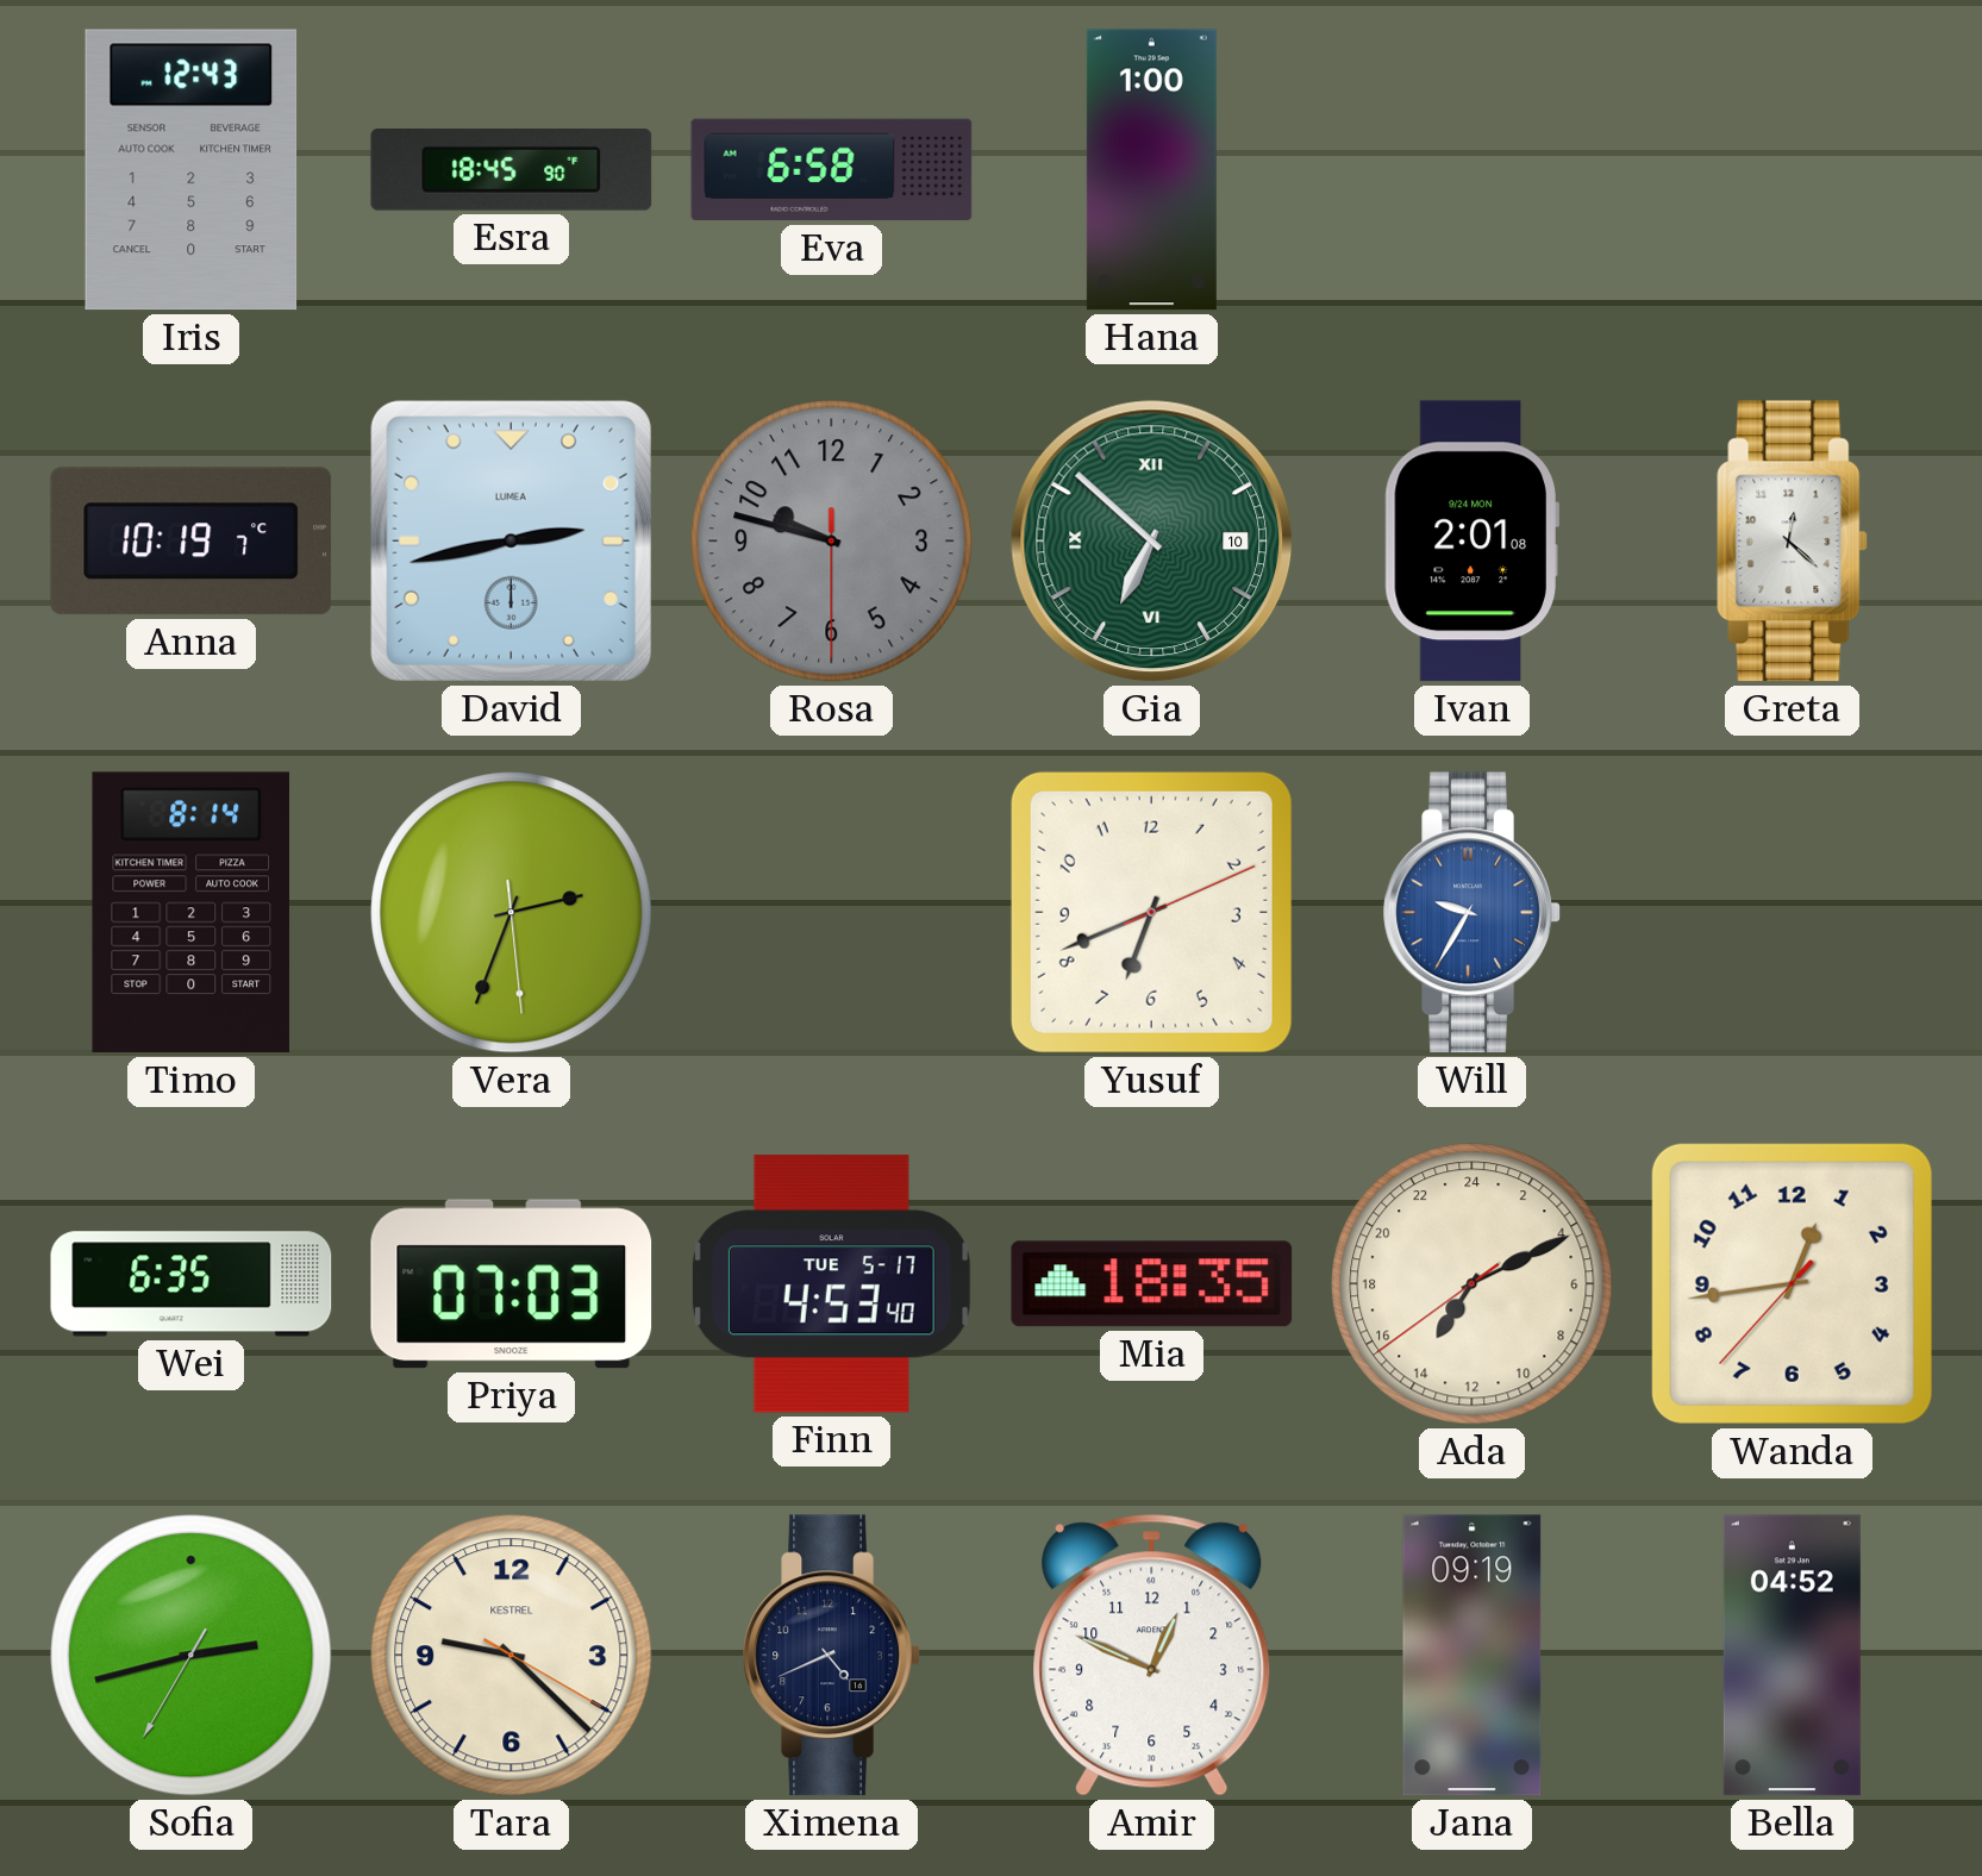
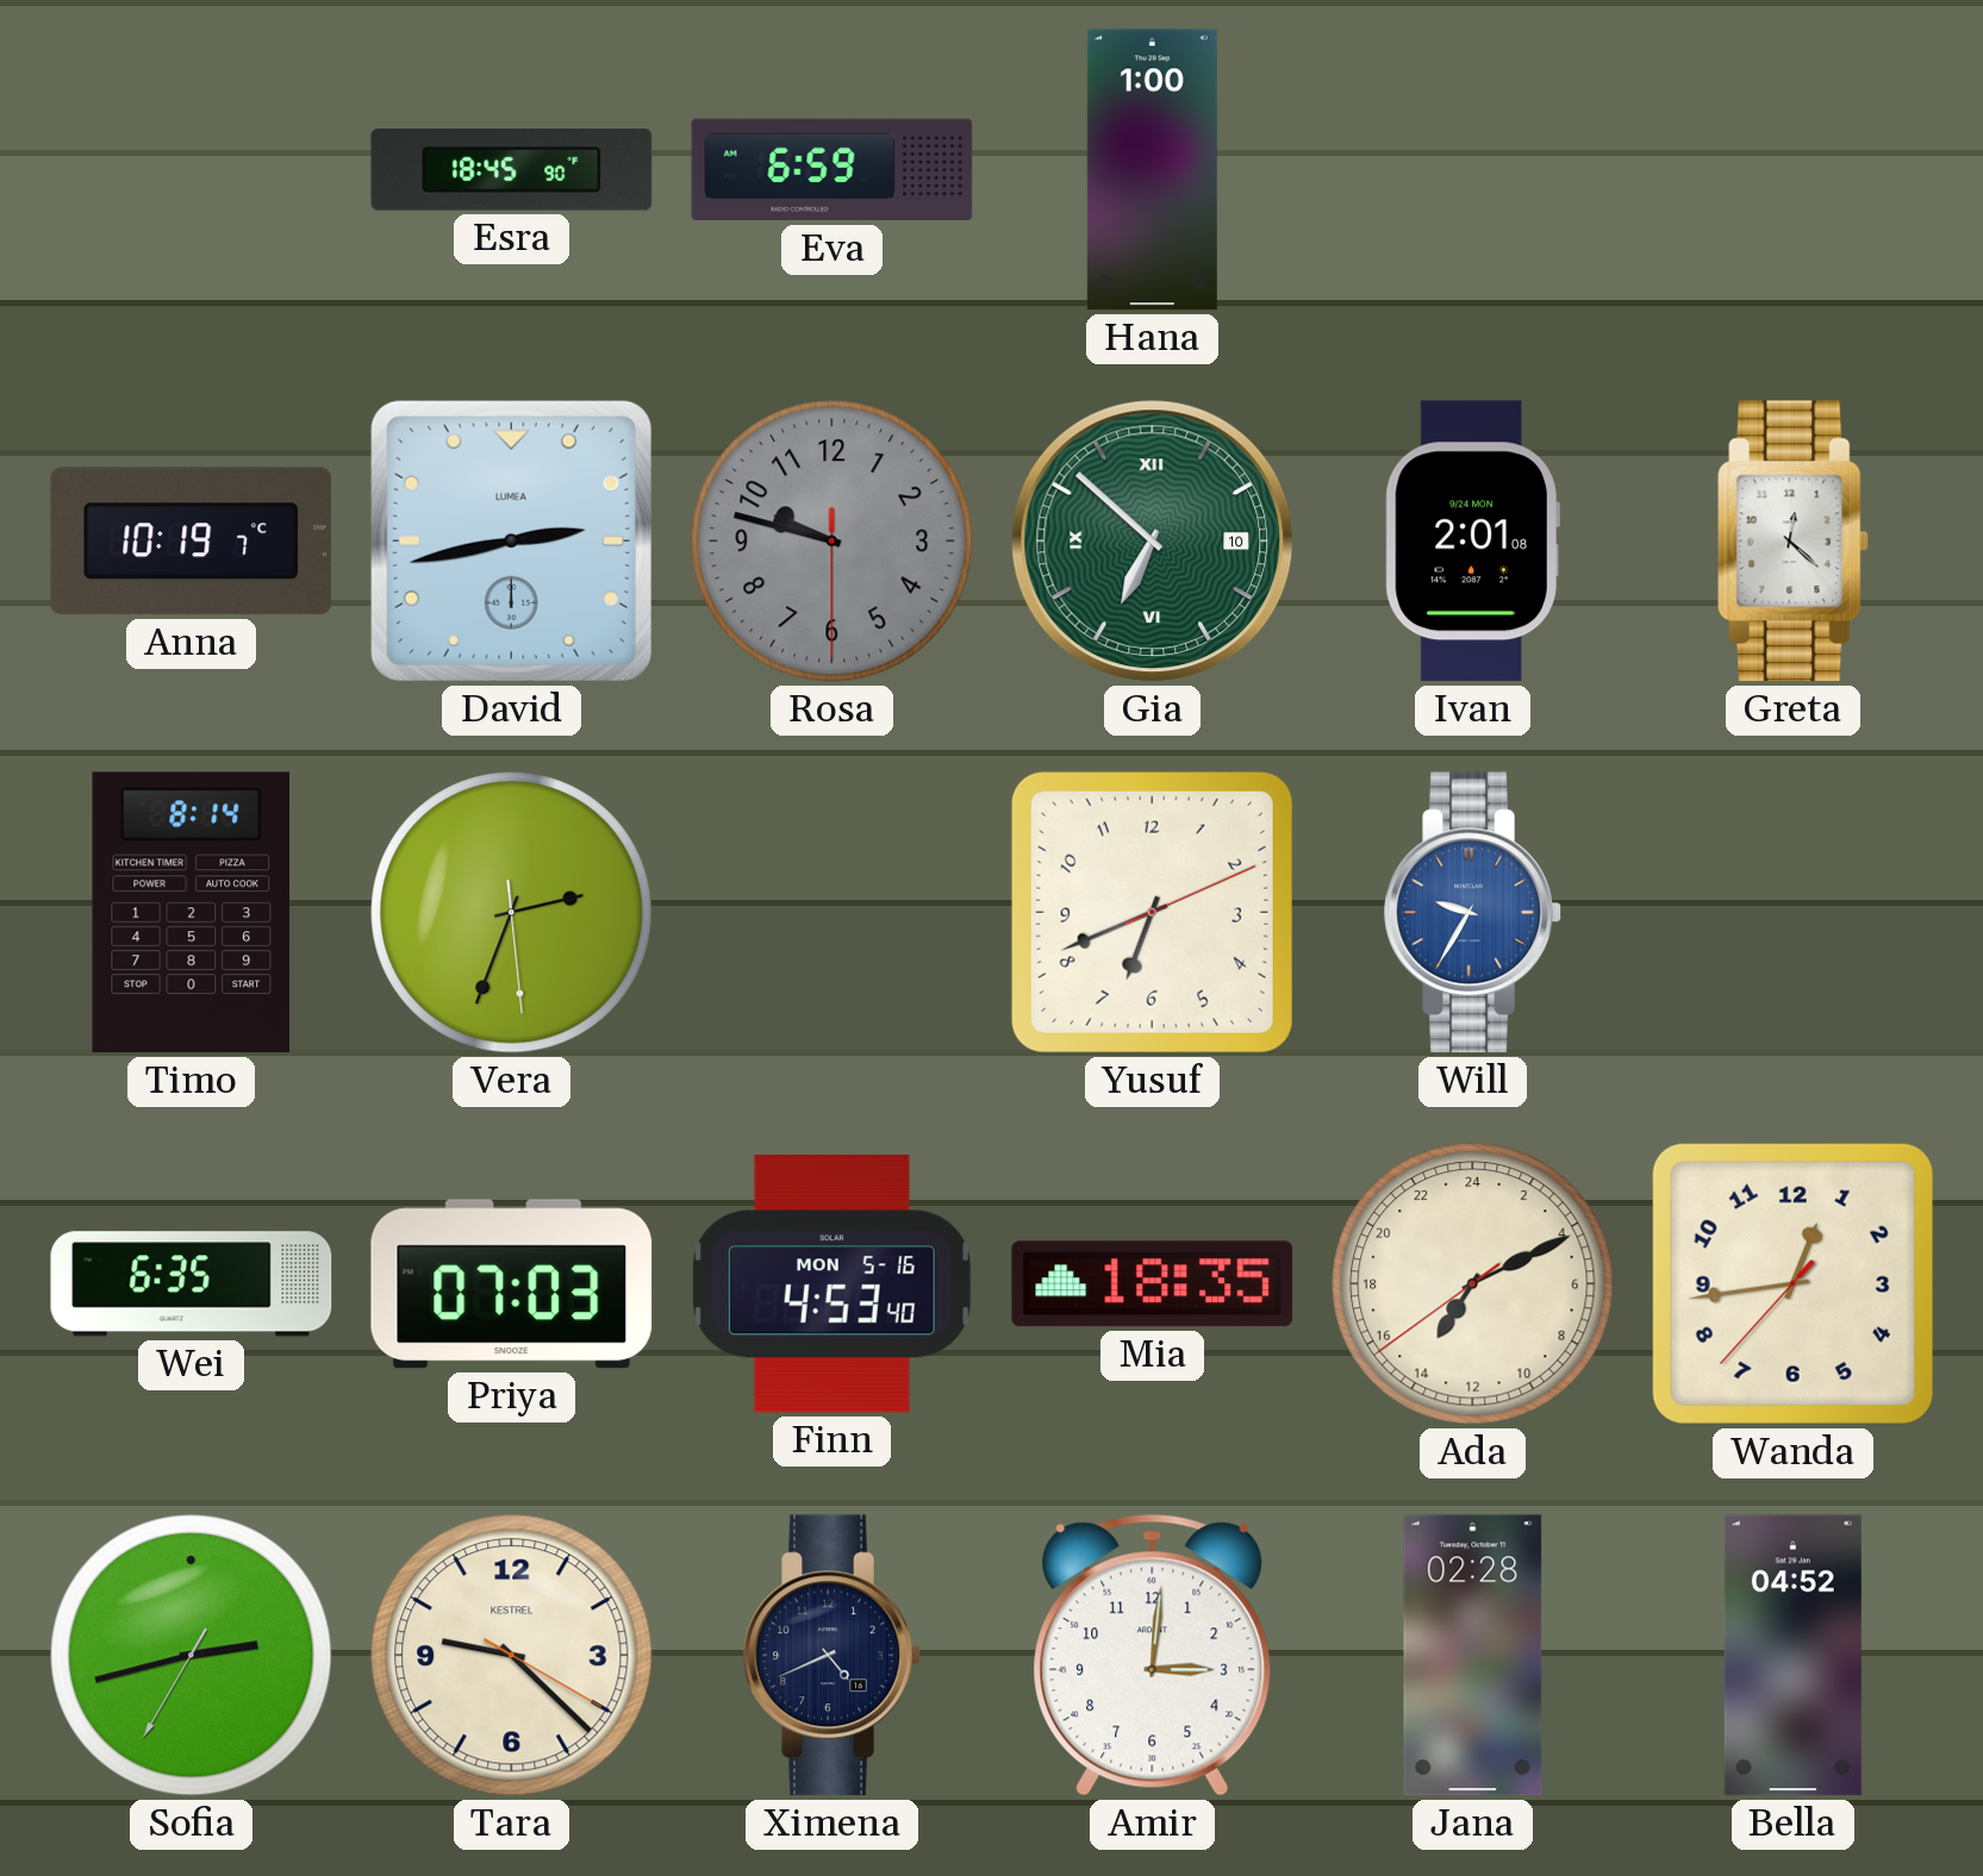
Iris: 12:43 -> none (192, 170)
Eva: 6:58 -> 6:59 (833, 170)
Finn date: TUE 5-17 -> MON 5-16 (831, 1284)
Amir: 12:49 -> 3:01 (1153, 1656)
Jana: 09:19 -> 02:28 (1473, 1656)
